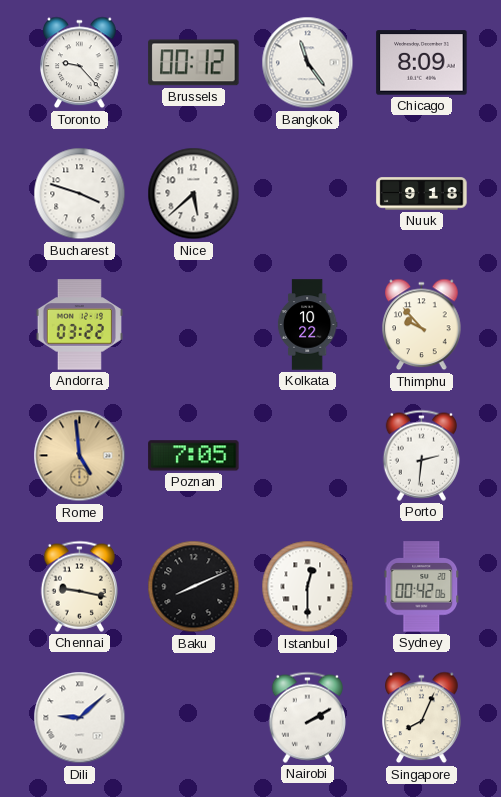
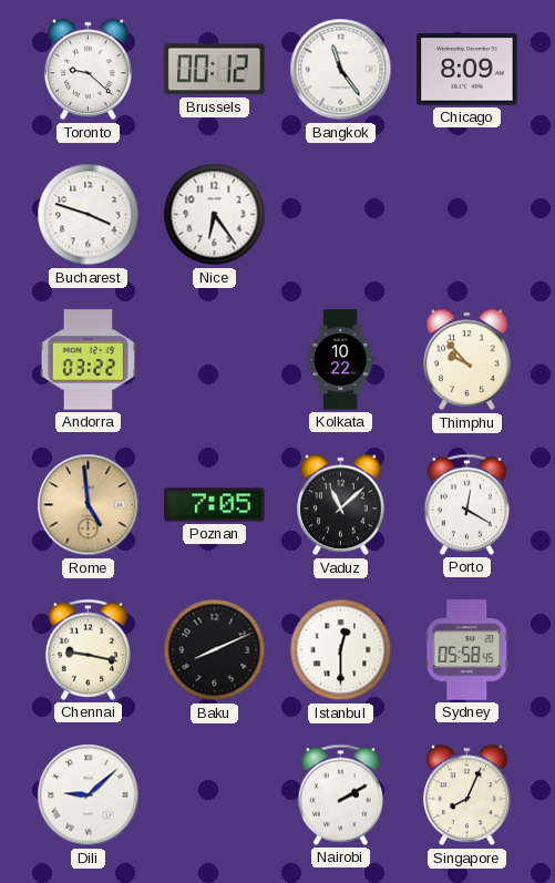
Toronto: 9:23 -> 9:22 (89, 70)
Nice: 5:38 -> 6:24 (215, 215)
Nuuk: 9:18 -> none (422, 194)
Vaduz: none -> 11:08 (341, 505)
Porto: 2:31 -> 12:20 (466, 504)
Sydney: 00:42 -> 05:58 (467, 650)
